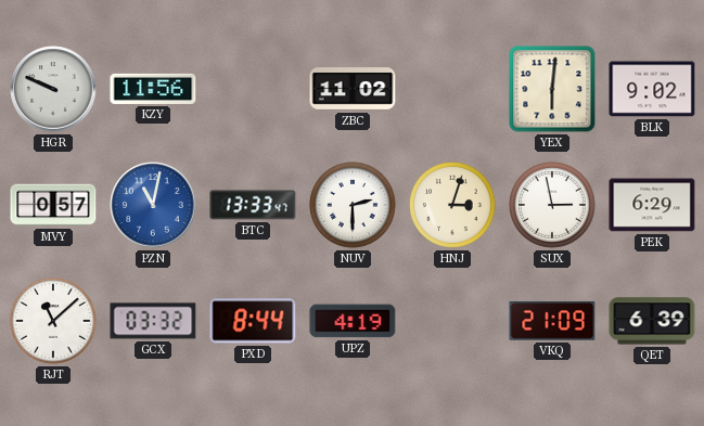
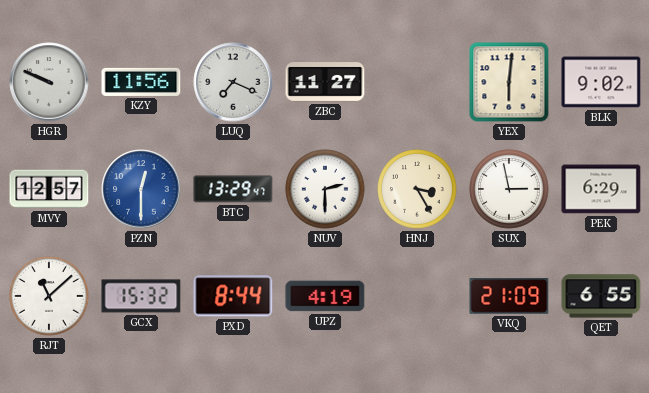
LUQ: none -> 7:19 (233, 82)
ZBC: 11:02 -> 11:27 (325, 82)
MVY: 0:57 -> 12:57 (49, 189)
PZN: 11:02 -> 12:30 (141, 189)
BTC: 13:33 -> 13:29 (233, 189)
HNJ: 3:03 -> 3:25 (417, 189)
GCX: 03:32 -> 15:32 (141, 296)
QET: 6:39 -> 6:55 (601, 296)
